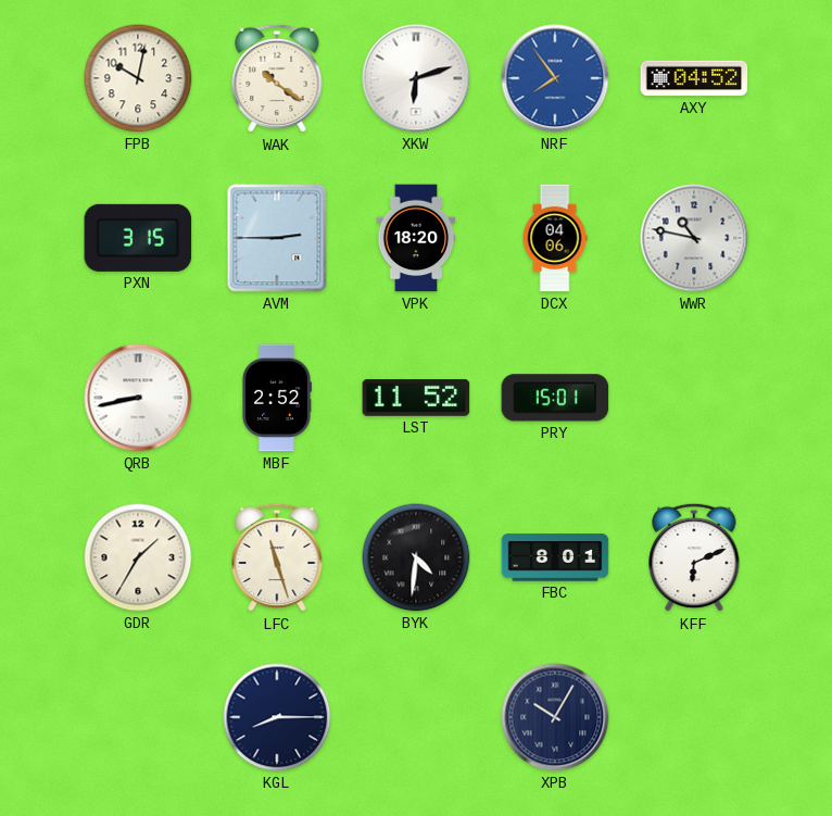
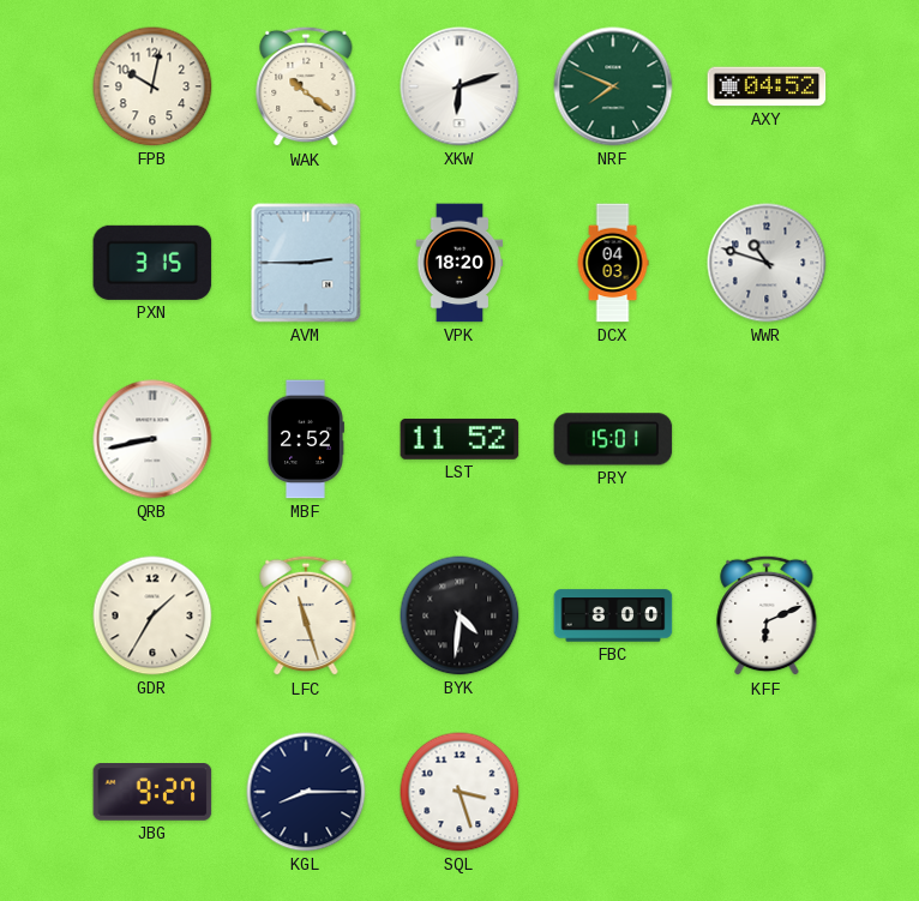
NRF: 7:54 -> 7:49 (613, 86)
NRF dial: blue -> green (613, 86)
DCX: 04:06 -> 04:03 (613, 263)
WWR: 10:47 -> 10:48 (767, 263)
FBC: 8:01 -> 8:00 (613, 615)
JBG: none -> 9:27 (152, 793)
SQL: none -> 3:27 (459, 792)
XPB: 10:05 -> none (555, 717)
